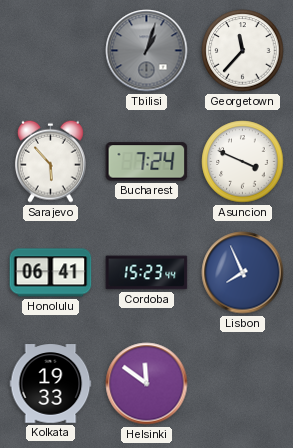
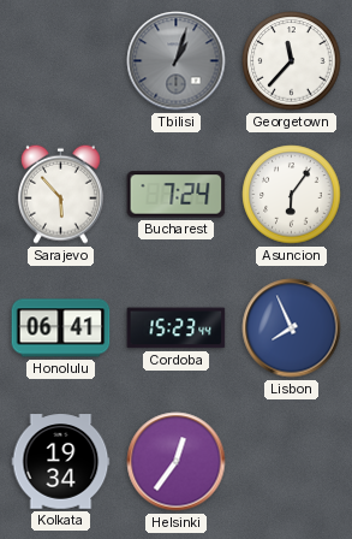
Asuncion: 3:49 -> 6:06 (292, 195)
Kolkata: 19:33 -> 19:34 (61, 462)
Helsinki: 11:51 -> 12:36 (177, 462)
